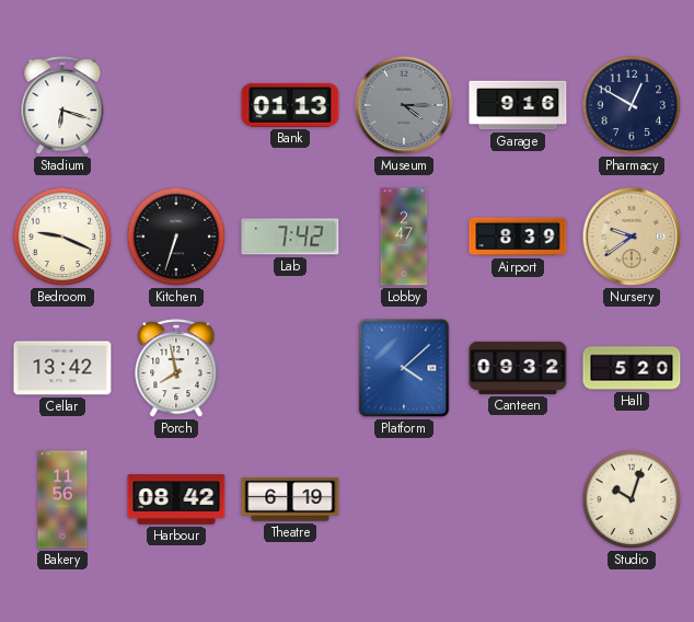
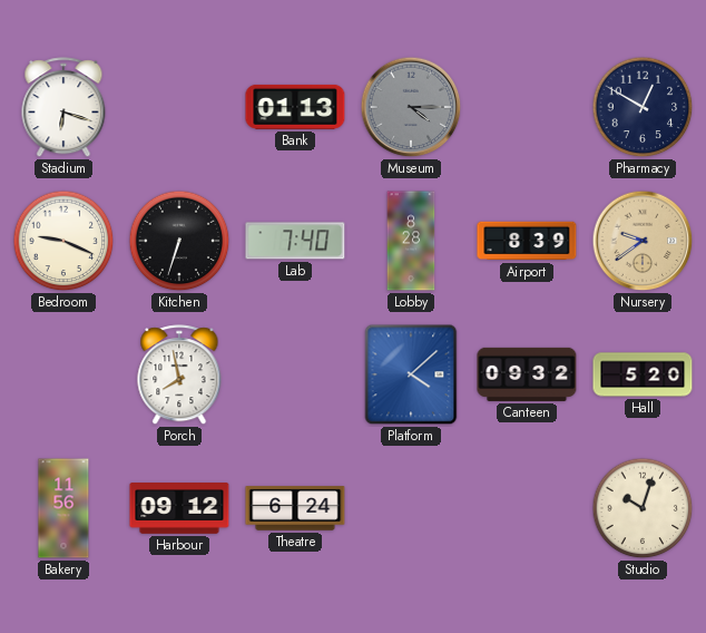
Garage: 9:16 -> none (518, 105)
Lab: 7:42 -> 7:40 (295, 241)
Lobby: 2:47 -> 8:28 (411, 241)
Cellar: 13:42 -> none (62, 368)
Harbour: 08:42 -> 09:12 (179, 508)
Theatre: 6:19 -> 6:24 (295, 508)
